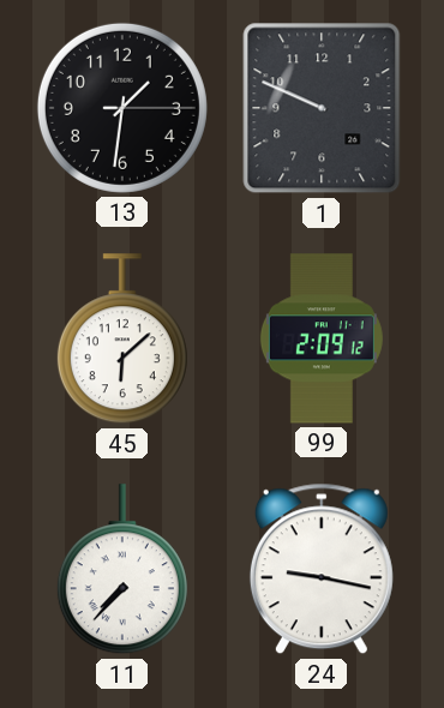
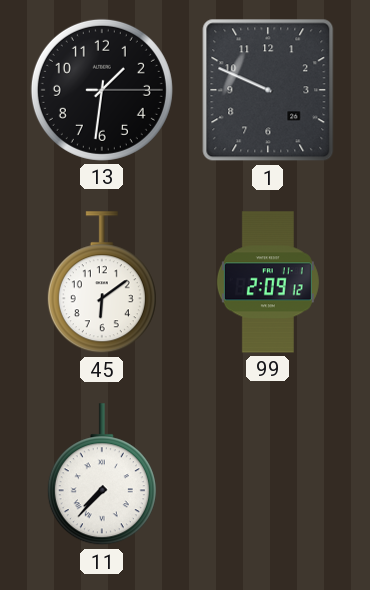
45: 6:08 -> 6:09 (102, 283)
24: 9:17 -> none (322, 569)
